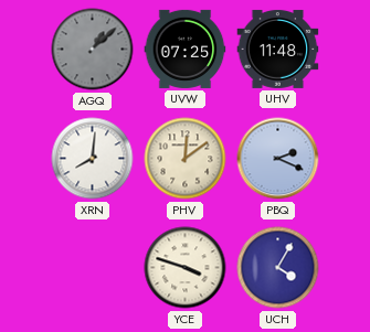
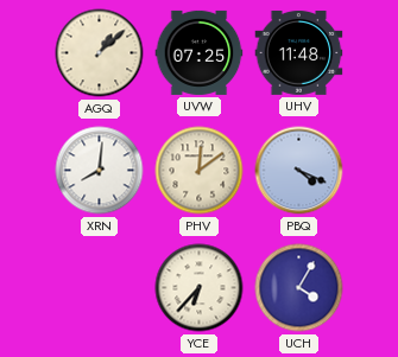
AGQ dial: grey -> cream (100, 53)
PBQ: 2:19 -> 4:19 (299, 171)
YCE: 3:48 -> 6:37 (200, 288)
